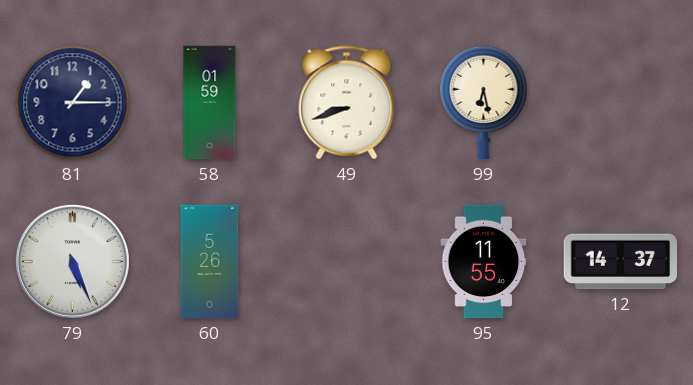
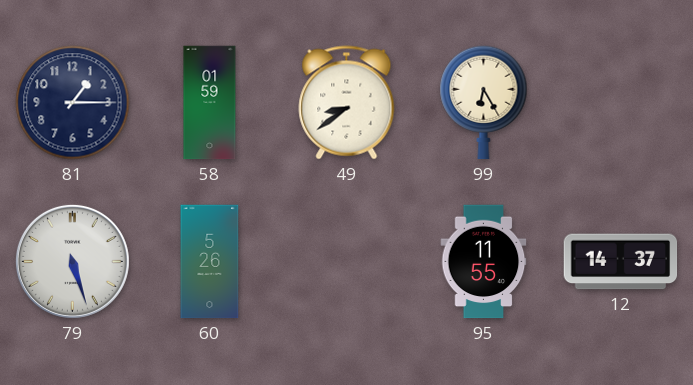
49: 8:42 -> 8:39 (347, 103)
99: 6:28 -> 6:25 (484, 103)
79: 5:26 -> 5:27 (72, 261)
